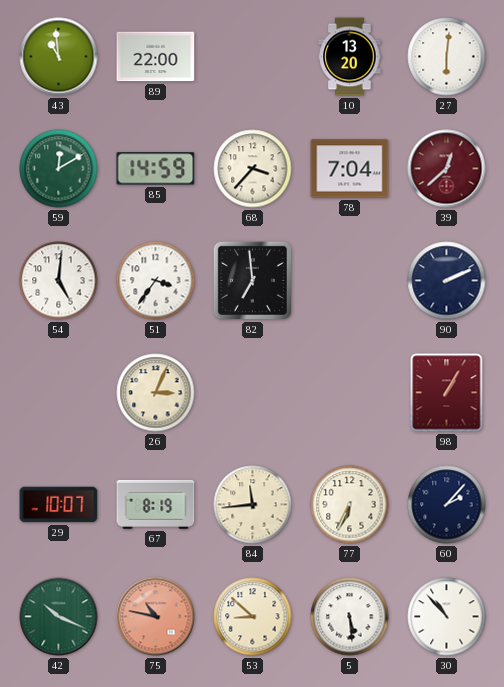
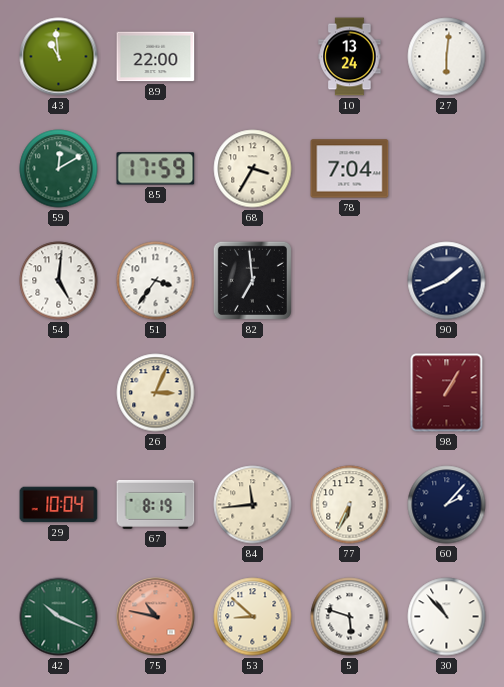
10: 13:20 -> 13:24 (350, 57)
85: 14:59 -> 17:59 (156, 169)
68: 3:37 -> 3:35 (253, 169)
39: 12:38 -> none (447, 169)
90: 2:11 -> 1:41 (447, 281)
29: 10:07 -> 10:04 (59, 505)
5: 5:29 -> 5:48 (350, 617)
